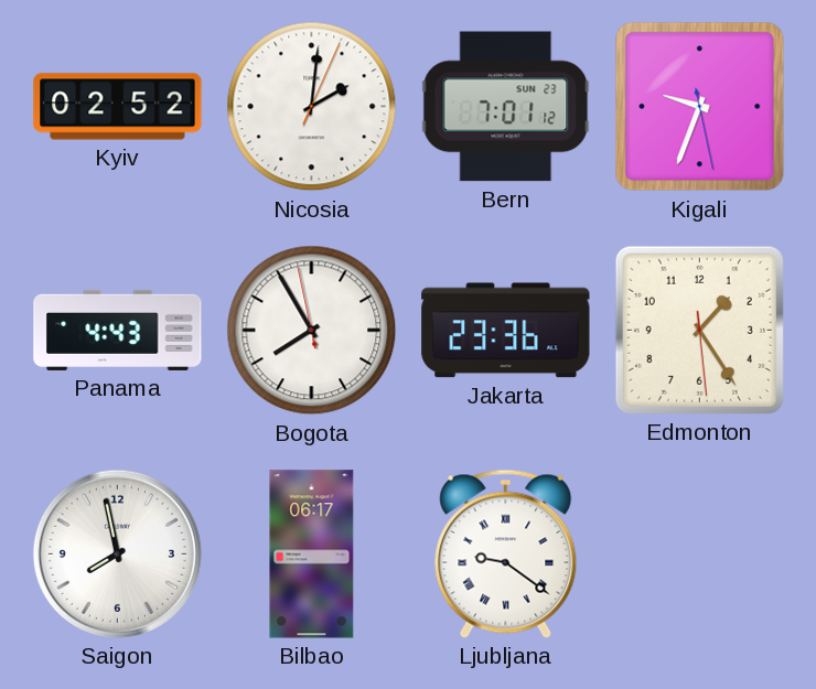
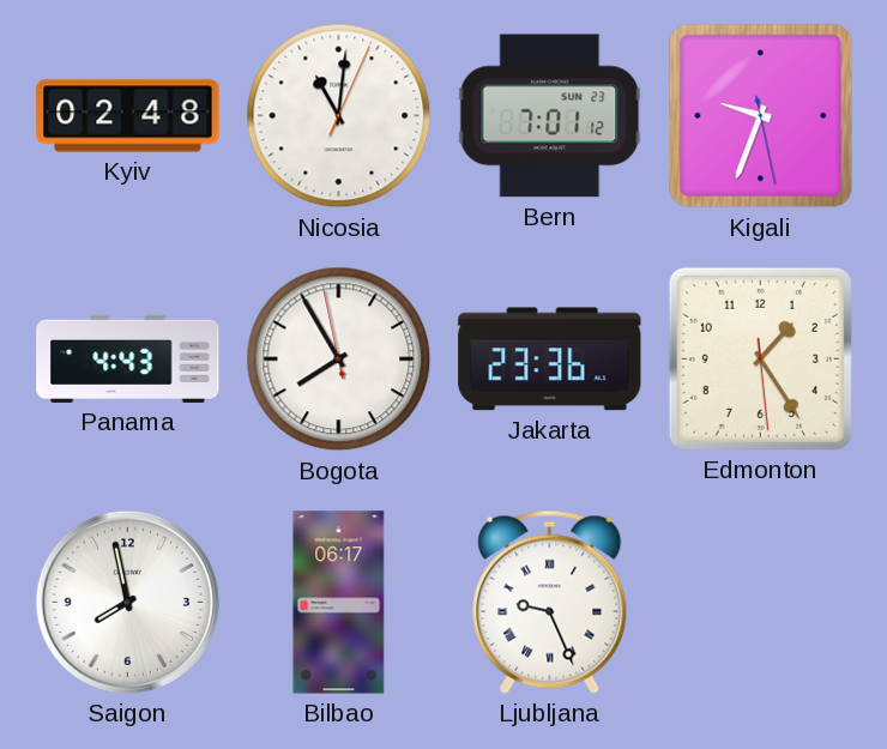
Kyiv: 02:52 -> 02:48 (128, 116)
Nicosia: 2:01 -> 11:01 (339, 116)
Ljubljana: 9:21 -> 9:26 (550, 602)
